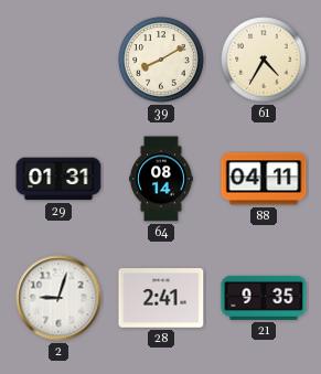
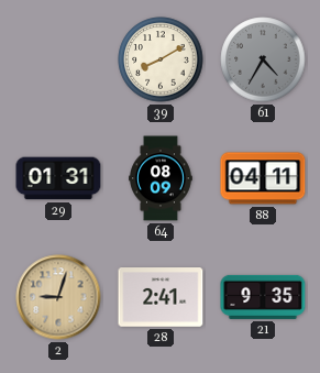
61 dial: cream -> grey (263, 59)
64: 08:14 -> 08:09 (162, 178)
2 dial: white -> champagne (58, 297)
